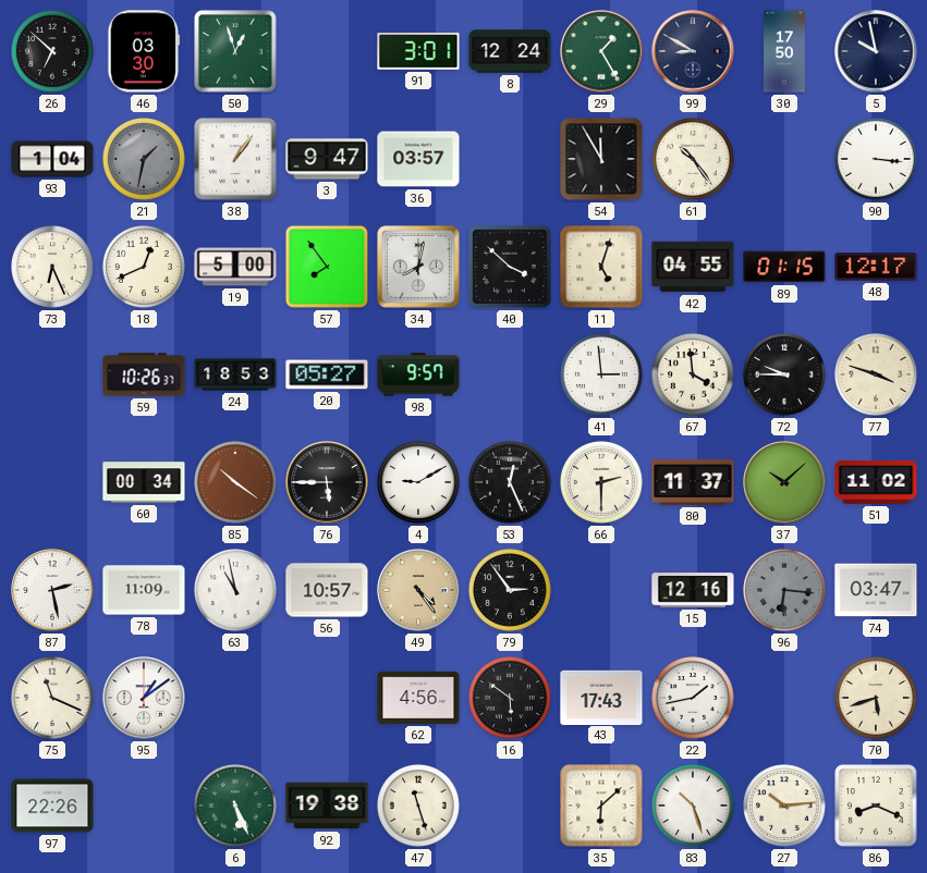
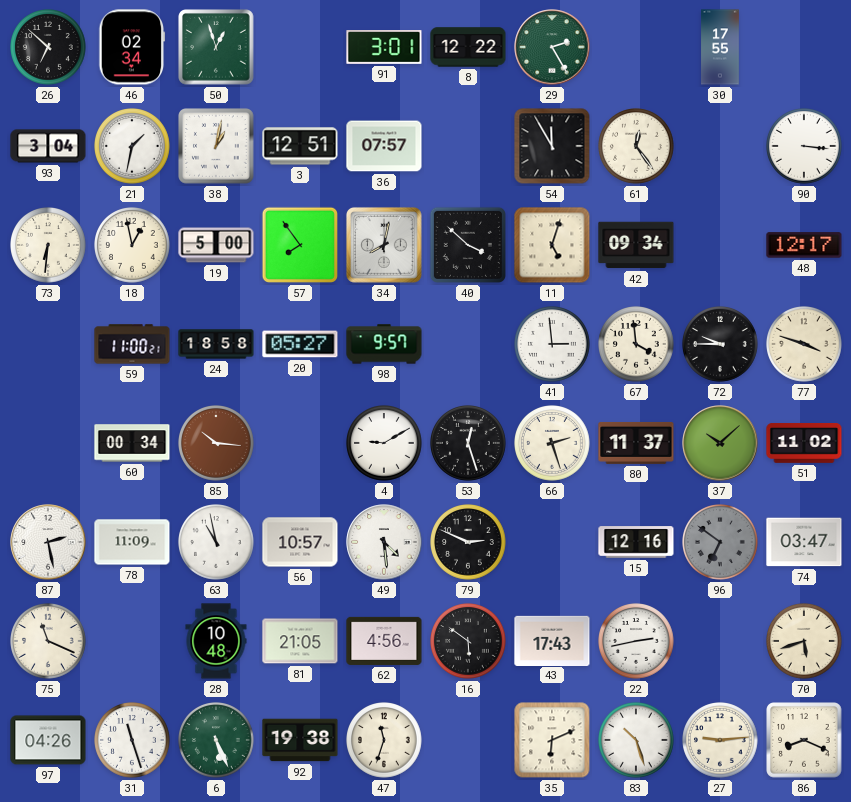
46: 03:30 -> 02:34 (132, 47)
8: 12:24 -> 12:22 (468, 47)
29: 1:25 -> 2:25 (552, 47)
99: 8:50 -> none (693, 51)
30: 17:50 -> 17:55 (720, 47)
5: 9:58 -> none (876, 51)
93: 1:04 -> 3:04 (48, 146)
21 dial: grey -> white (133, 147)
38: 1:06 -> 1:02 (216, 146)
3: 9:47 -> 12:51 (300, 146)
36: 03:57 -> 07:57 (384, 146)
61: 10:24 -> 12:24 (637, 147)
73: 6:26 -> 6:31 (49, 246)
18: 12:41 -> 12:58 (133, 246)
42: 04:55 -> 09:34 (636, 245)
89: 01:15 -> none (784, 267)
59: 10:26 -> 11:00 (132, 344)
24: 18:53 -> 18:58 (216, 344)
85: 10:21 -> 10:16 (217, 444)
76: 5:45 -> none (327, 482)
53: 12:26 -> 12:27 (469, 444)
66: 2:30 -> 2:27 (553, 444)
49: 4:24 -> 4:29 (384, 542)
49 dial: champagne -> white (384, 542)
79: 2:54 -> 2:49 (469, 543)
96: 6:16 -> 6:51 (721, 543)
95: 1:09 -> none (144, 698)
28: none -> 10:48 (216, 641)
81: none -> 21:05 (300, 641)
22: 1:43 -> 2:43 (637, 642)
97: 22:26 -> 04:26 (48, 740)
31: none -> 11:27 (133, 741)
47: 11:27 -> 11:33 (385, 741)
35: 6:08 -> 6:11 (552, 740)
27: 10:14 -> 9:14 (721, 741)
